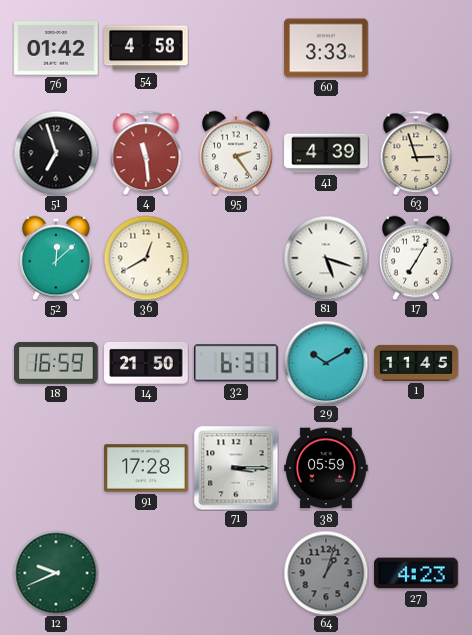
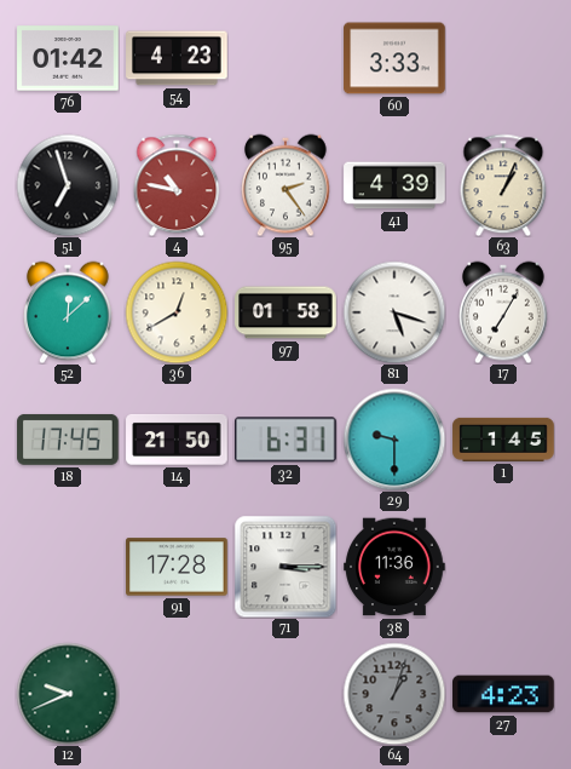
54: 4:58 -> 4:23 (177, 58)
4: 11:29 -> 10:47 (177, 185)
63: 2:57 -> 1:04 (503, 185)
97: none -> 01:58 (285, 312)
18: 16:59 -> 17:45 (68, 440)
29: 10:10 -> 9:30 (394, 440)
1: 11:45 -> 1:45 (503, 440)
38: 05:59 -> 11:36 (394, 567)
